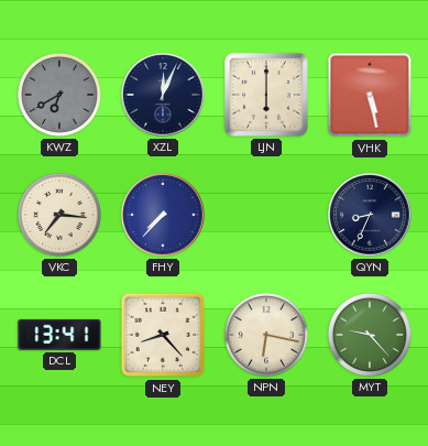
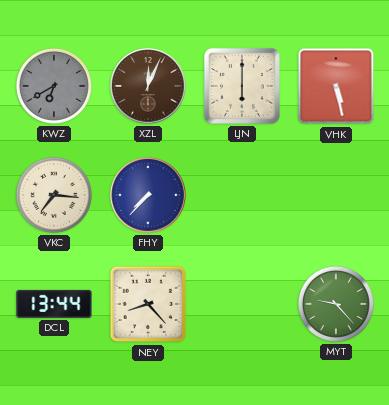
XZL dial: navy -> brown (148, 86)
QYN: 8:34 -> none (370, 215)
DCL: 13:41 -> 13:44 (54, 304)
NPN: 6:17 -> none (266, 335)
